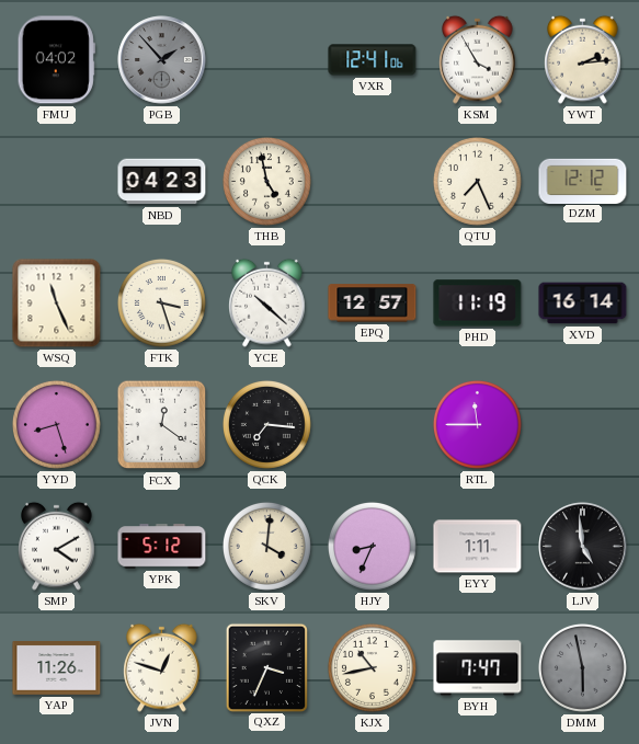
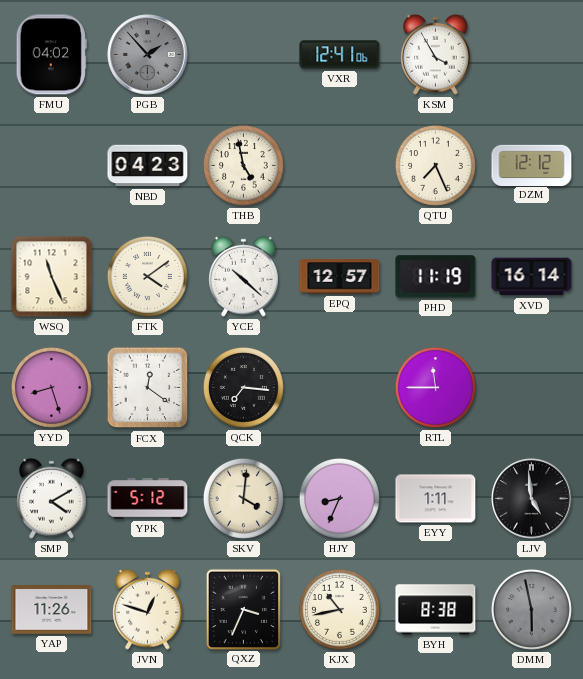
YWT: 2:14 -> none (583, 59)
FTK: 3:27 -> 4:09 (147, 276)
BYH: 7:47 -> 8:38 (436, 610)
